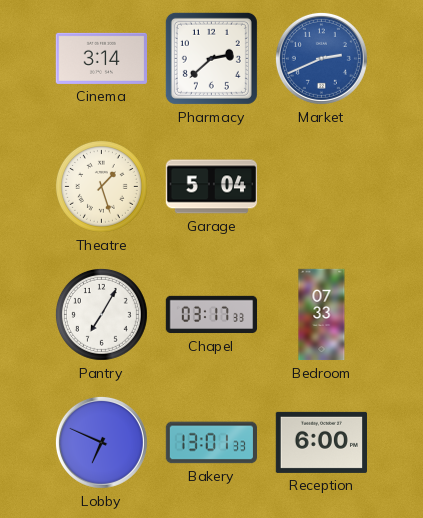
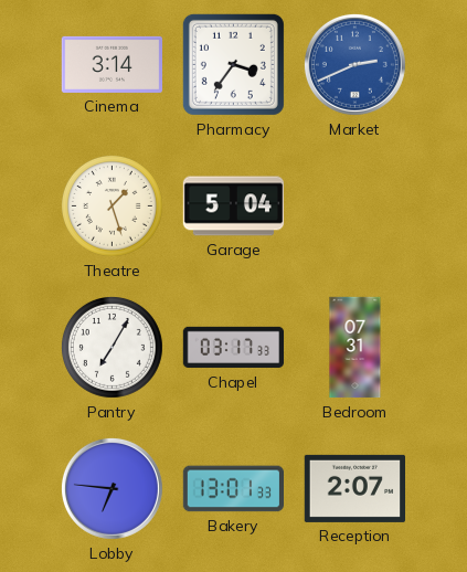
Pharmacy: 2:38 -> 3:36 (233, 64)
Bedroom: 07:33 -> 07:31 (355, 348)
Lobby: 6:49 -> 6:46 (112, 488)
Reception: 6:00 -> 2:07 (354, 488)
